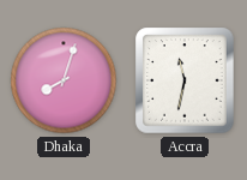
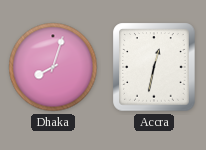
Accra: 11:32 -> 12:32 (154, 67)
